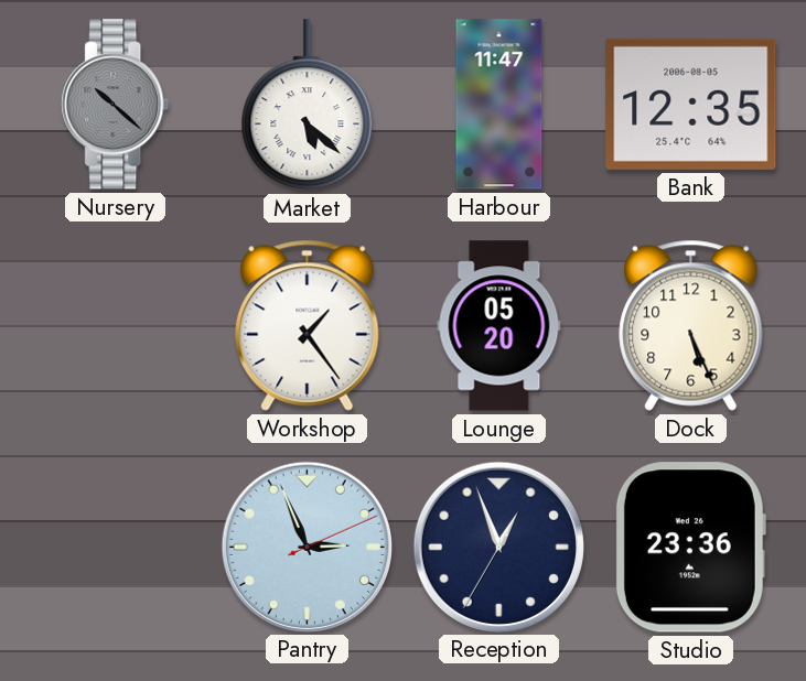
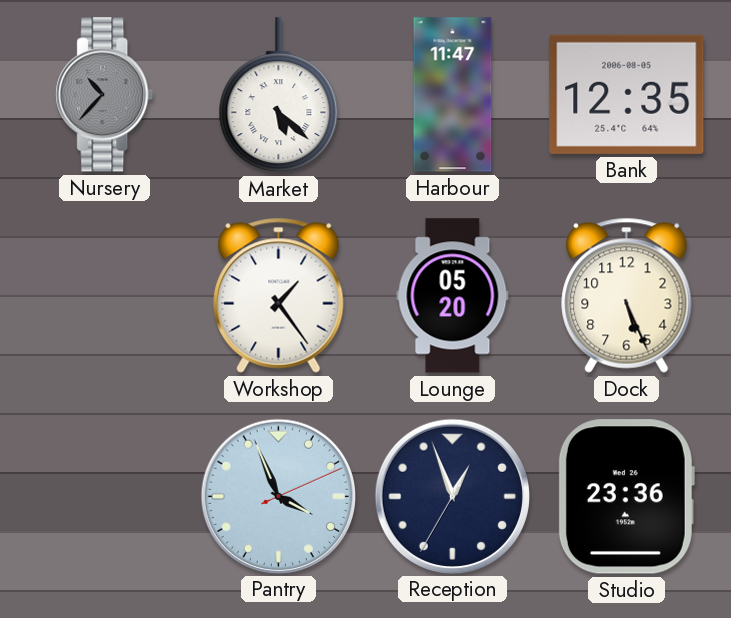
Nursery: 10:22 -> 10:37 (105, 95)
Pantry: 2:56 -> 3:56 (278, 496)
